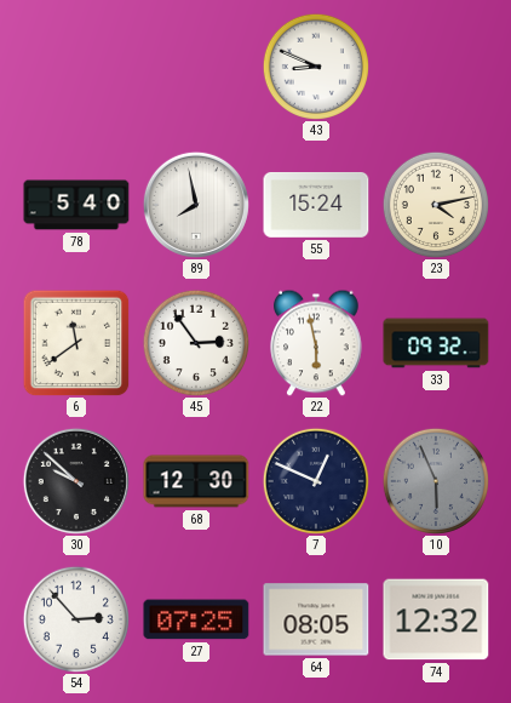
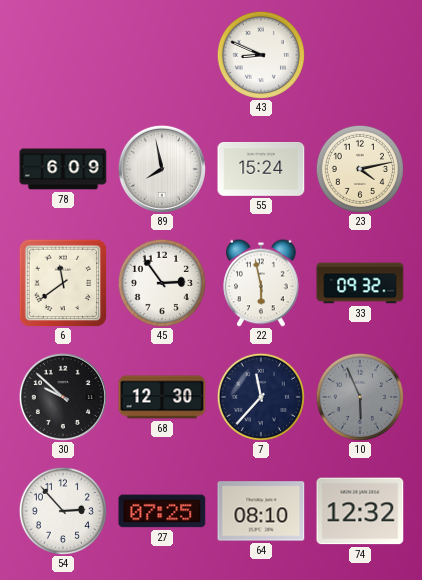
78: 5:40 -> 6:09 (63, 169)
7: 12:49 -> 11:37 (261, 397)
64: 08:05 -> 08:10 (261, 511)
